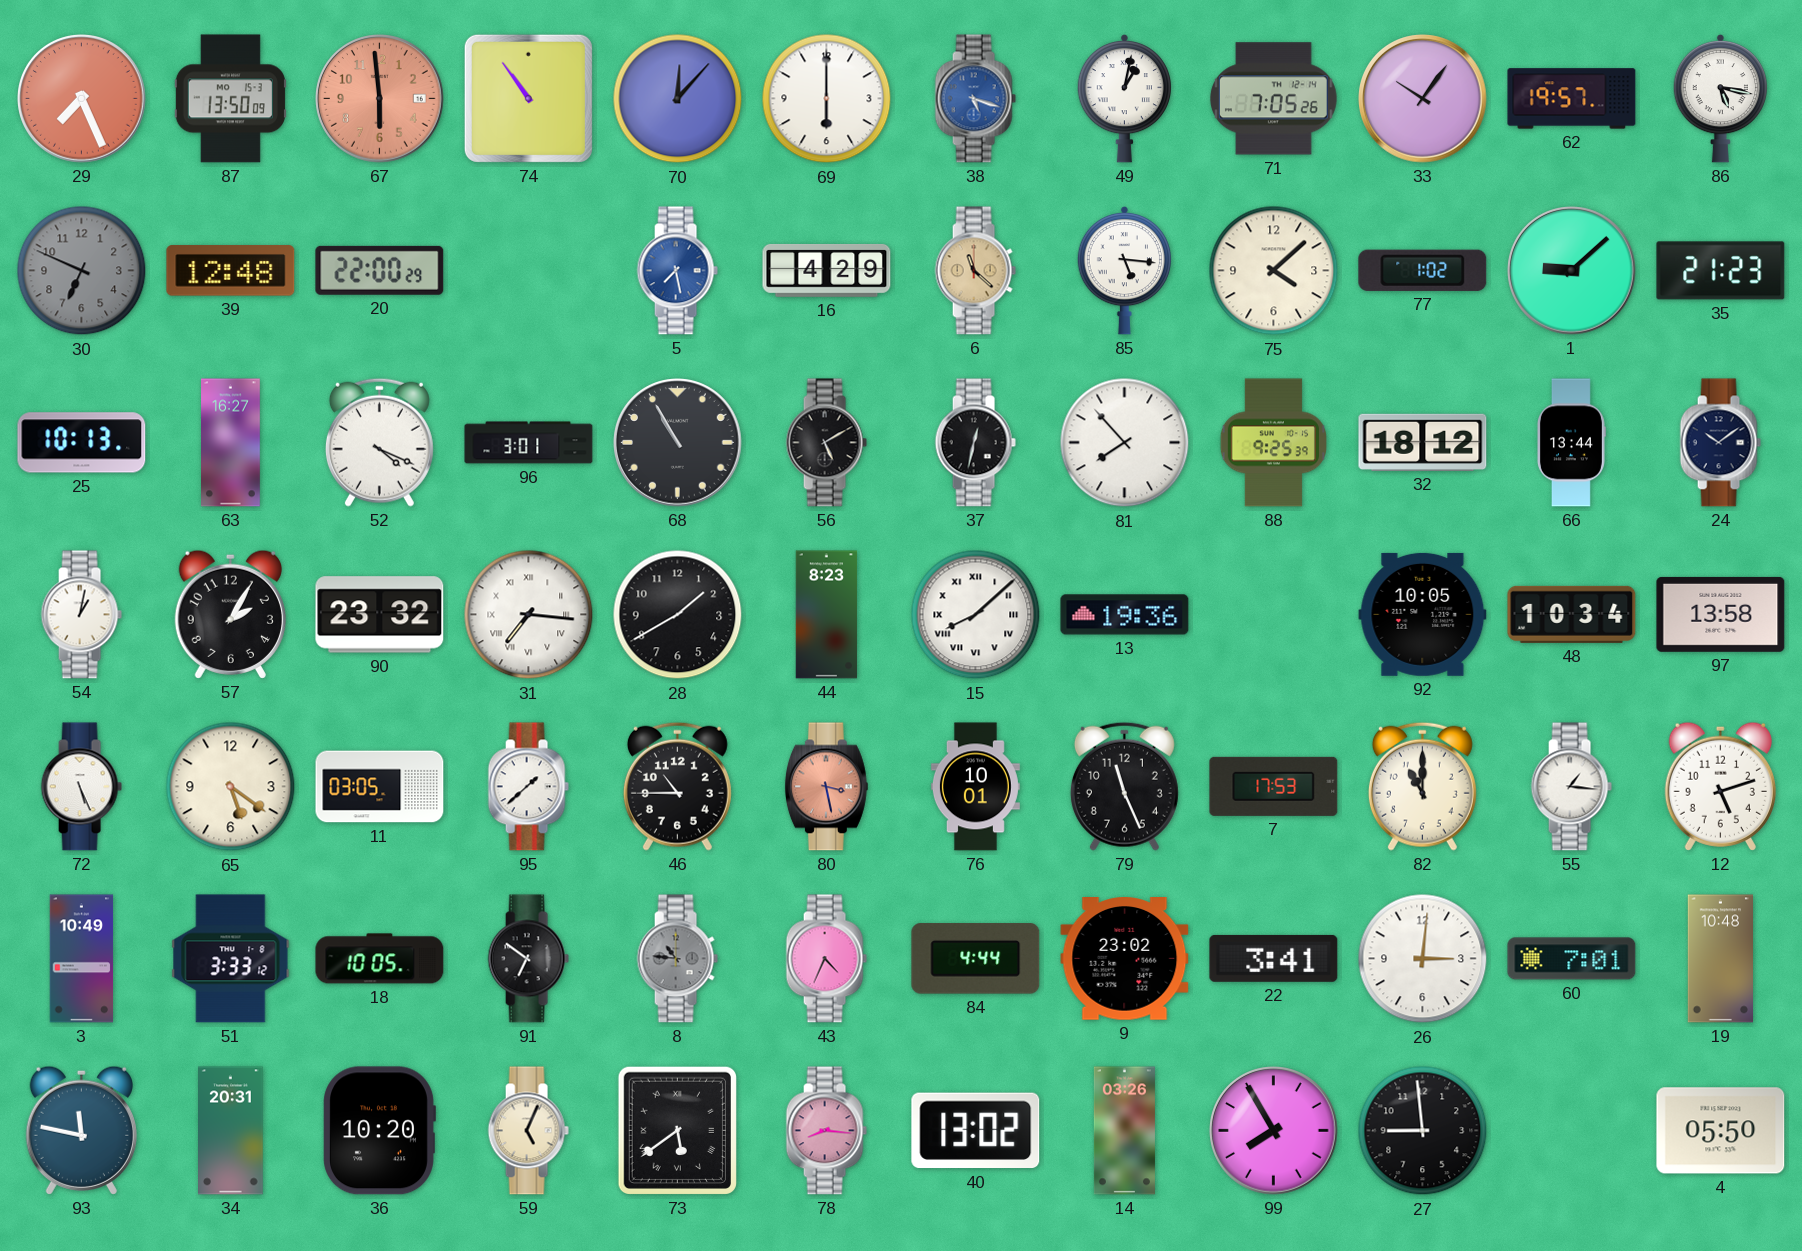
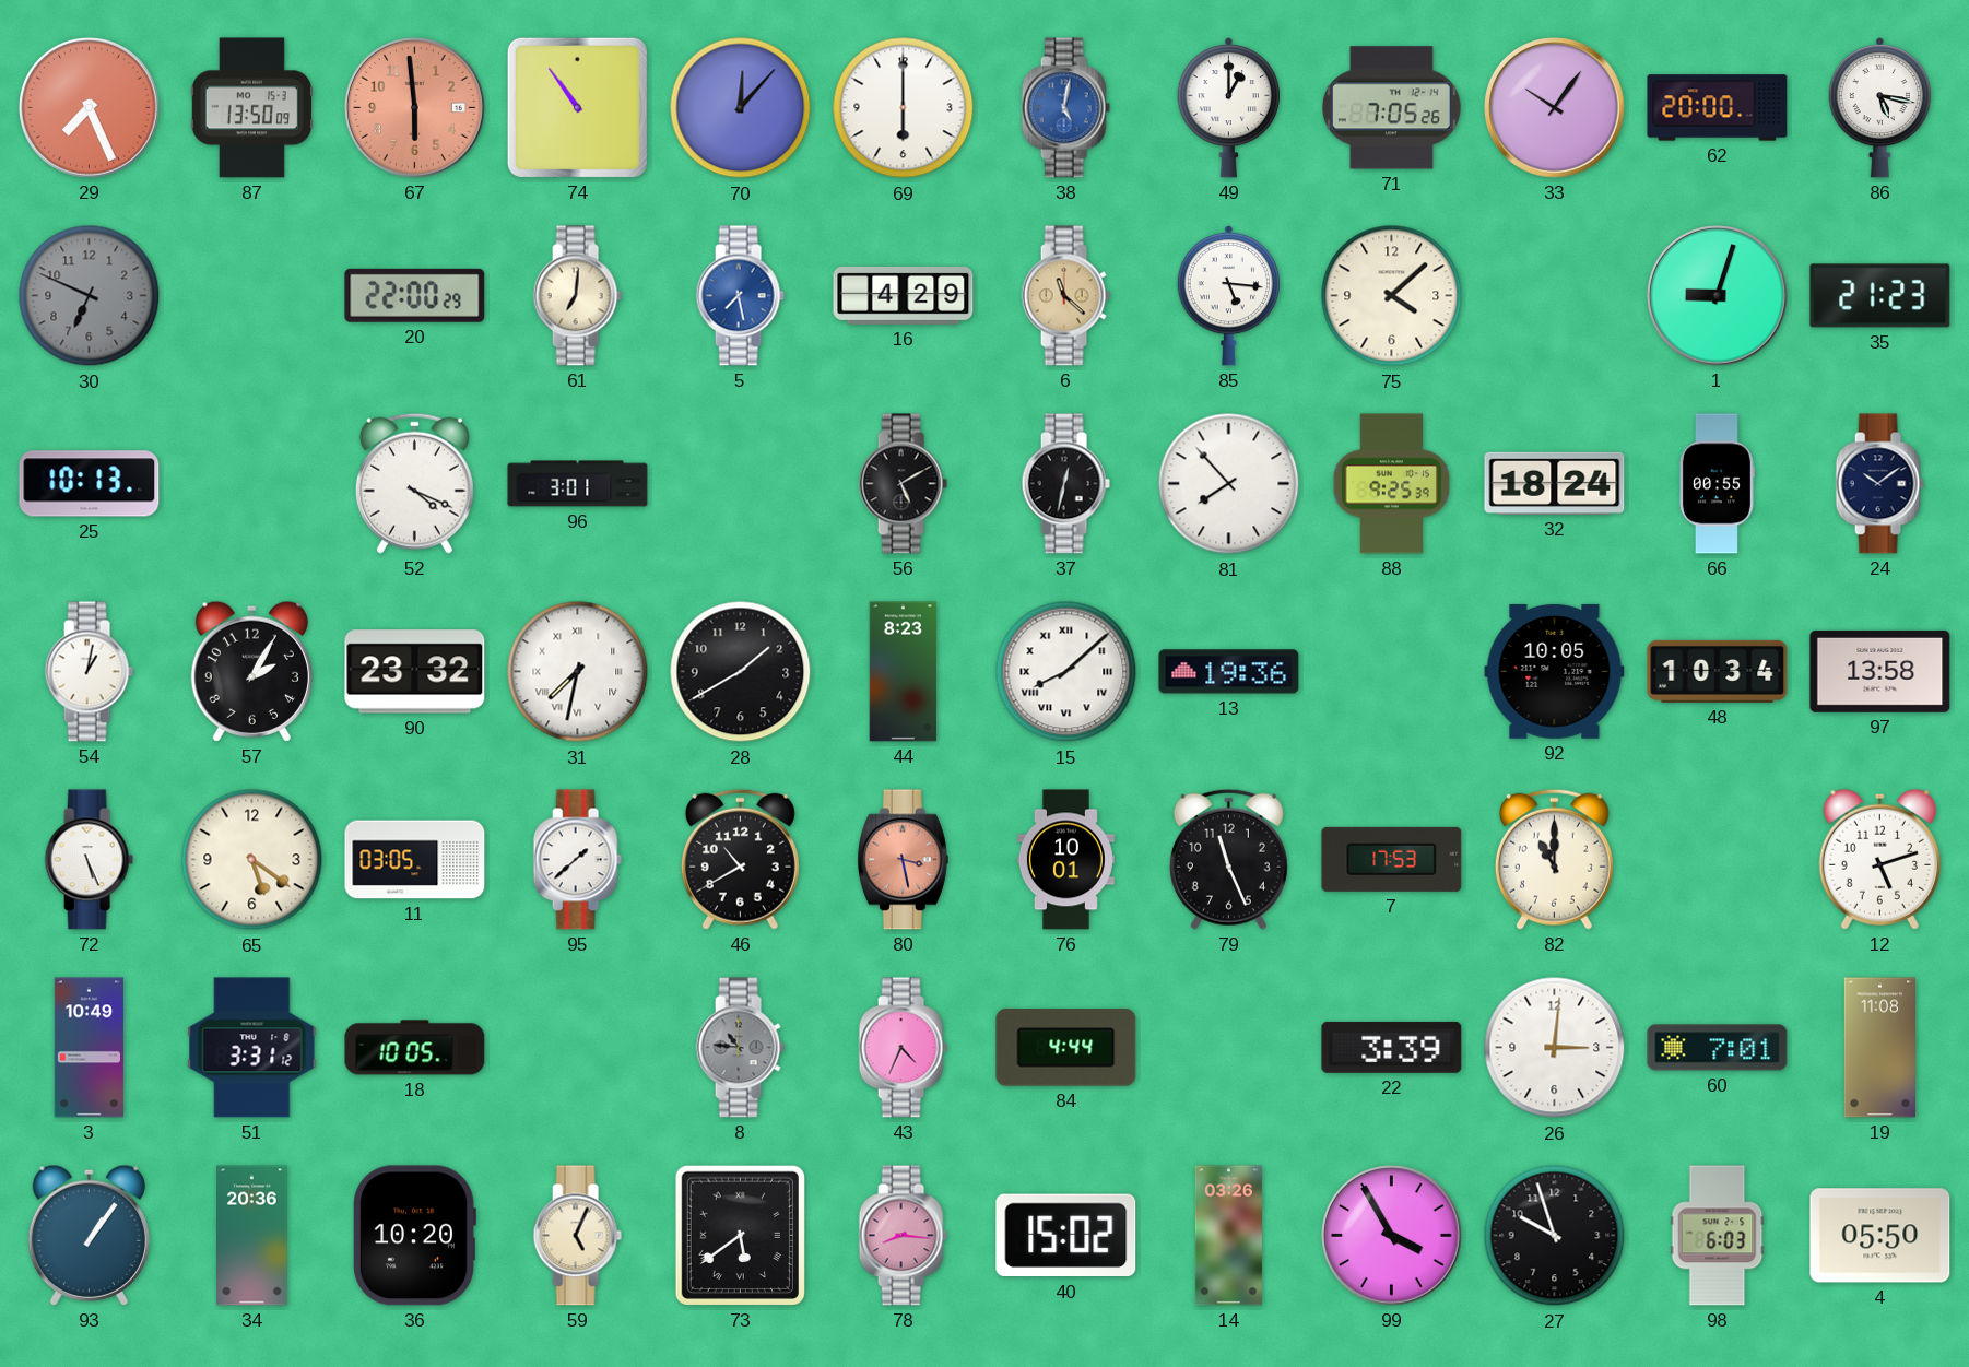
38: 5:18 -> 5:02 (1065, 108)
49: 1:02 -> 1:00 (1228, 107)
62: 19:57 -> 20:00 (1718, 108)
39: 12:48 -> none (231, 271)
61: none -> 7:01 (577, 296)
77: 1:02 -> none (1423, 270)
1: 9:08 -> 9:03 (1718, 296)
63: 16:27 -> none (231, 443)
68: 10:55 -> none (678, 443)
32: 18:12 -> 18:24 (1555, 483)
66: 13:44 -> 00:55 (1717, 484)
31: 7:16 -> 7:32 (578, 672)
46: 10:45 -> 10:40 (740, 859)
55: 1:16 -> none (1571, 787)
51: 3:33 -> 3:31 (252, 1048)
91: 6:51 -> none (528, 959)
9: 23:02 -> none (1125, 959)
22: 3:41 -> 3:39 (1392, 1047)
19: 10:48 -> 11:08 (1879, 1048)
93: 11:47 -> 1:06 (89, 1235)
34: 20:31 -> 20:36 (252, 1236)
40: 13:02 -> 15:02 (1066, 1236)
99: 7:55 -> 3:55 (1392, 1236)
27: 8:59 -> 9:57 (1555, 1236)
98: none -> 6:03 (1718, 1236)
